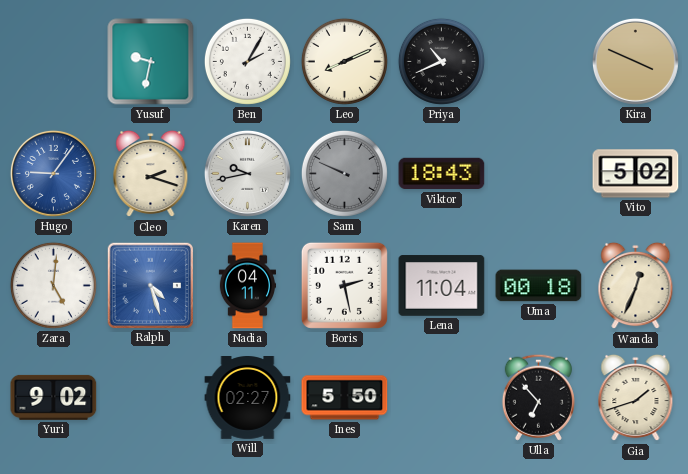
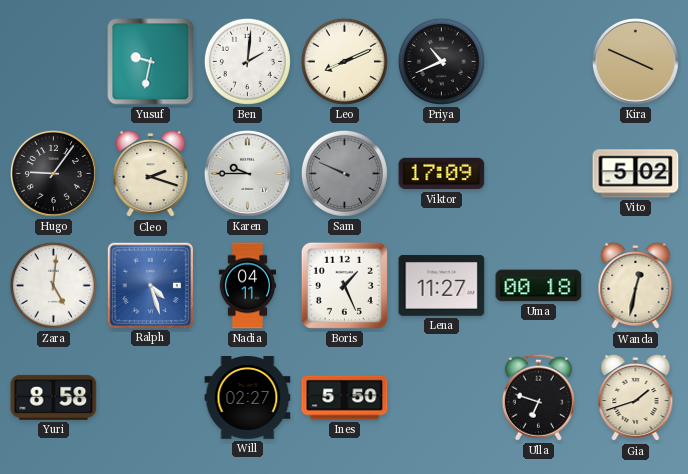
Ben: 2:05 -> 2:01 (247, 61)
Hugo dial: blue -> black (53, 173)
Karen: 9:43 -> 9:45 (247, 173)
Viktor: 18:43 -> 17:09 (442, 174)
Boris: 2:28 -> 1:26 (344, 285)
Lena: 11:04 -> 11:27 (442, 286)
Wanda: 12:34 -> 12:32 (636, 286)
Yuri: 9:02 -> 8:58 (54, 397)
Ulla: 6:53 -> 6:48 (538, 397)
